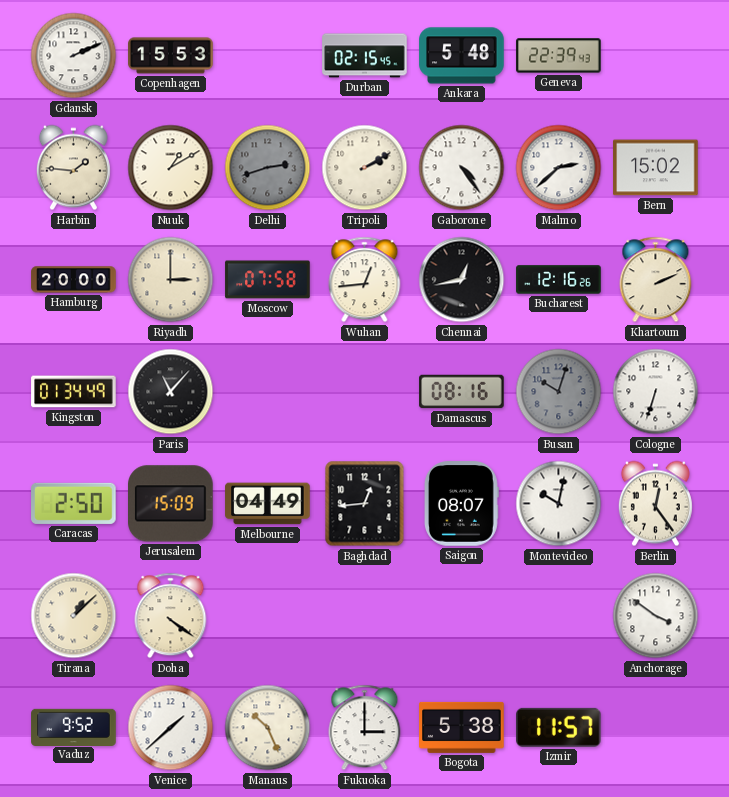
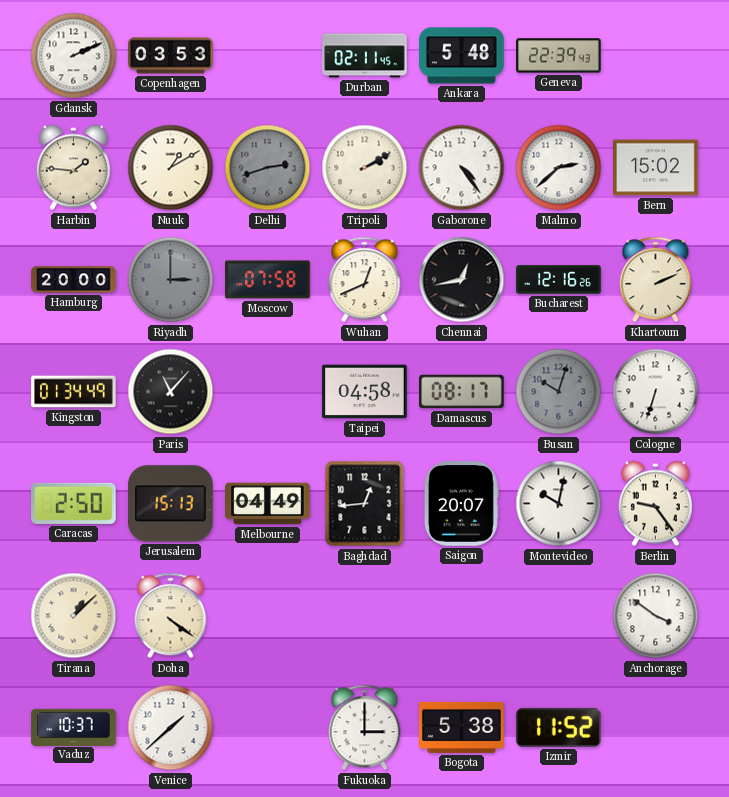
Copenhagen: 15:53 -> 03:53 (171, 56)
Durban: 02:15 -> 02:11 (365, 56)
Riyadh dial: cream -> grey (171, 280)
Wuhan: 12:44 -> 12:41 (365, 280)
Taipei: none -> 04:58 (365, 392)
Damascus: 08:16 -> 08:17 (462, 392)
Jerusalem: 15:09 -> 15:13 (171, 504)
Saigon: 08:07 -> 20:07 (461, 504)
Berlin: 12:24 -> 9:24 (655, 504)
Vaduz: 9:52 -> 10:37 (74, 727)
Manaus: 10:26 -> none (268, 728)
Izmir: 11:57 -> 11:52 (559, 727)
